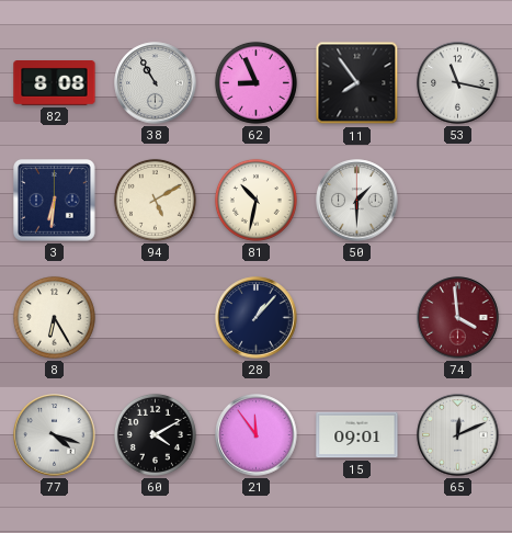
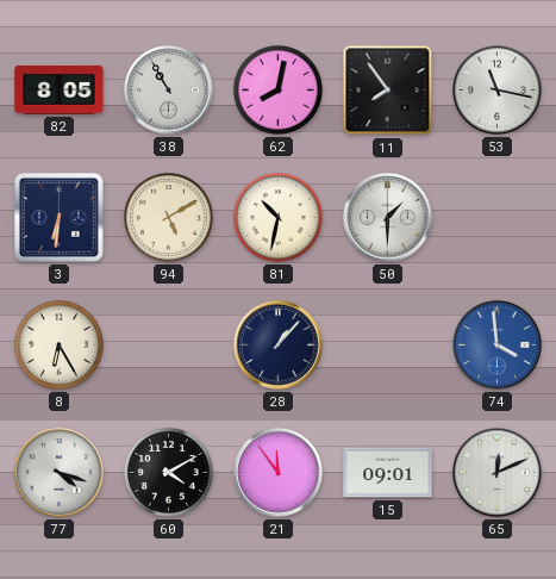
82: 8:08 -> 8:05 (60, 91)
62: 8:56 -> 8:02 (277, 89)
74 dial: burgundy -> blue (498, 345)
